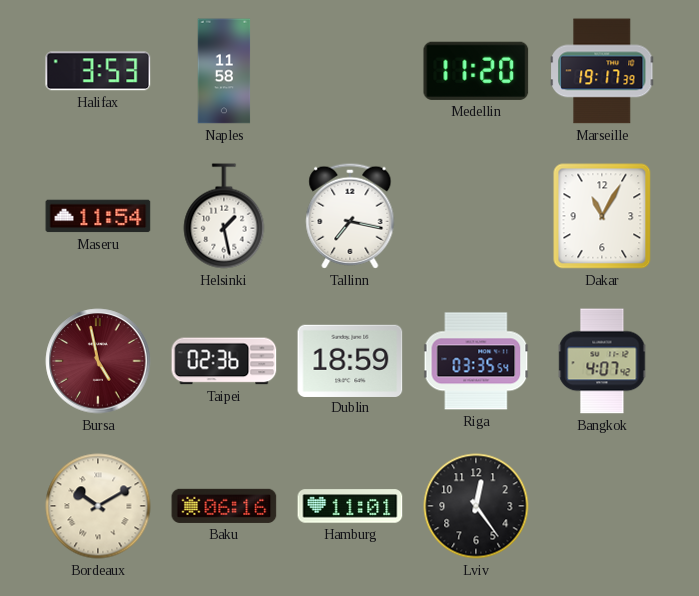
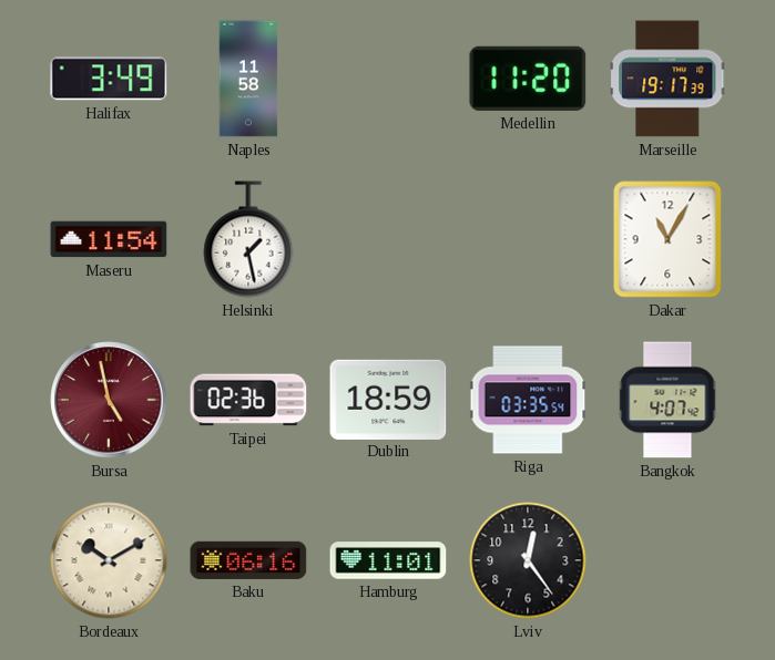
Halifax: 3:53 -> 3:49 (109, 79)
Tallinn: 7:17 -> none (350, 216)
